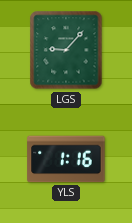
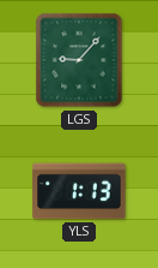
YLS: 1:16 -> 1:13 (79, 191)
